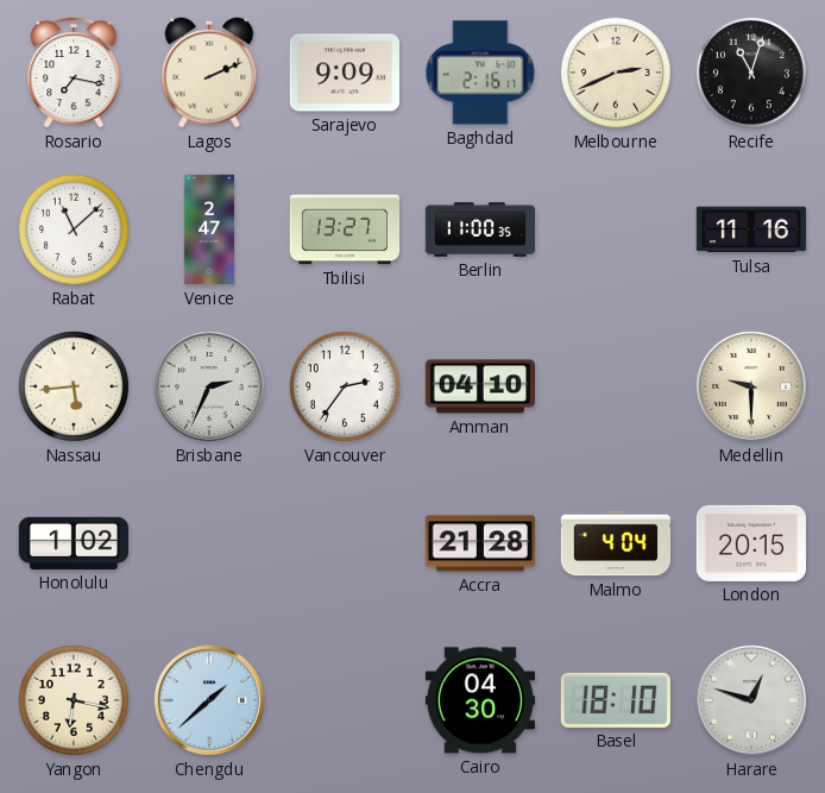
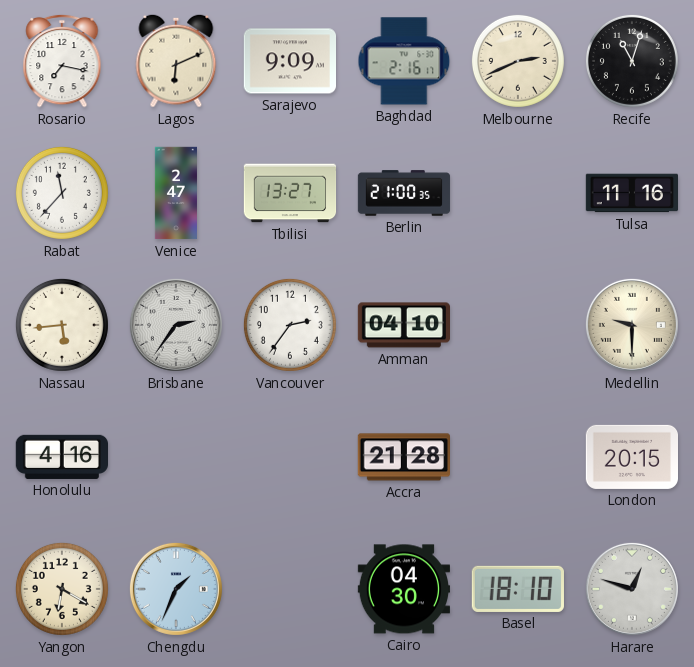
Lagos: 2:11 -> 6:11 (176, 61)
Rabat: 11:08 -> 11:37 (62, 193)
Berlin: 11:00 -> 21:00 (404, 193)
Brisbane: 2:34 -> 2:36 (176, 325)
Honolulu: 1:02 -> 4:16 (61, 457)
Malmo: 4:04 -> none (616, 543)
Yangon: 6:17 -> 6:20 (62, 589)
Chengdu: 1:38 -> 1:34 (176, 589)
